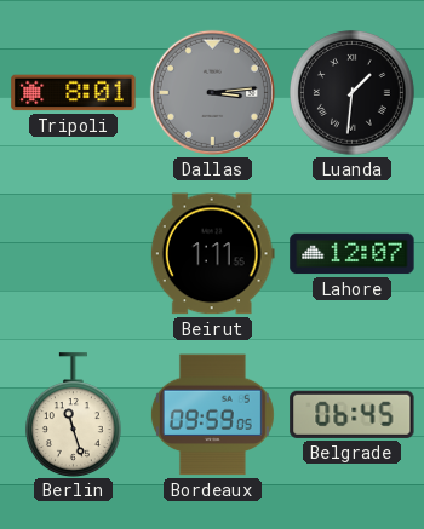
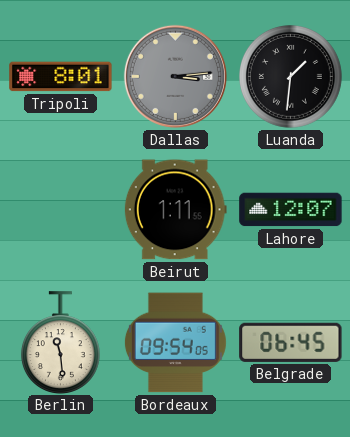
Berlin: 11:27 -> 11:29 (60, 342)
Bordeaux: 09:59 -> 09:54 (175, 343)
